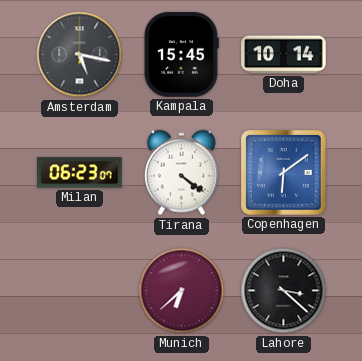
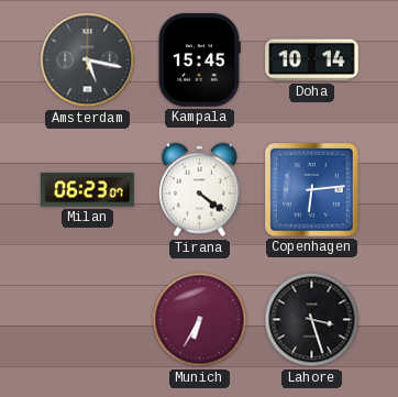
Copenhagen: 6:09 -> 6:14 (312, 190)
Munich: 6:38 -> 6:35 (200, 320)
Lahore: 3:22 -> 3:27 (312, 320)
